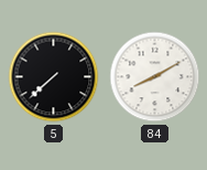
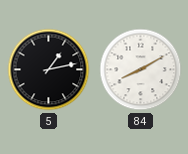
5: 7:38 -> 1:13 (49, 70)
